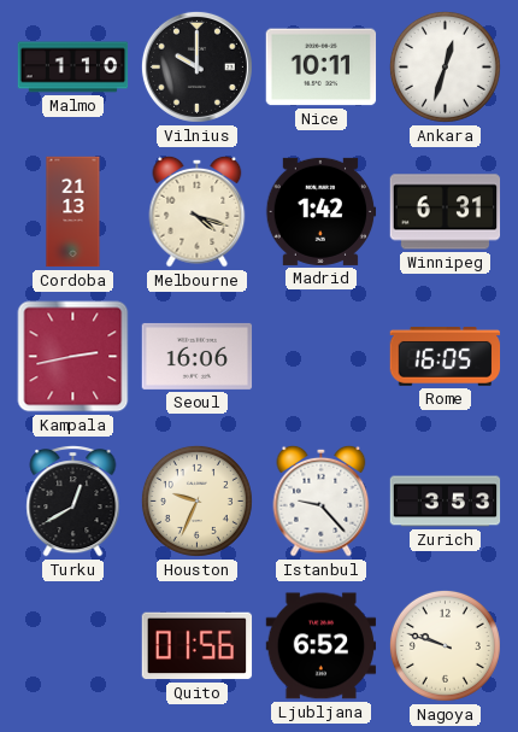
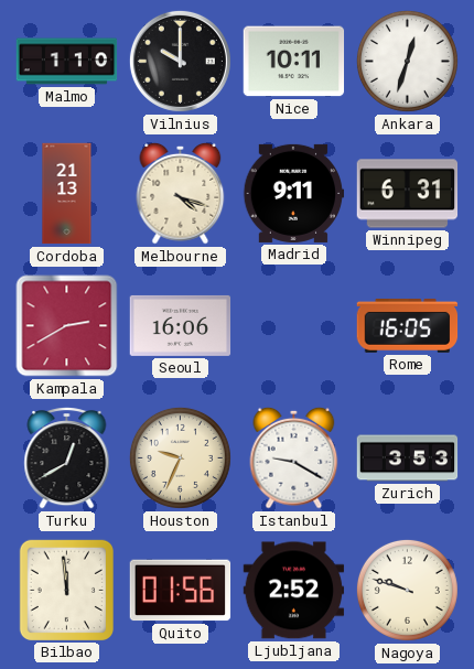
Madrid: 1:42 -> 9:11 (294, 193)
Kampala: 2:43 -> 2:40 (67, 326)
Istanbul: 9:23 -> 9:20 (294, 457)
Bilbao: none -> 11:59 (66, 590)
Ljubljana: 6:52 -> 2:52 (294, 591)
